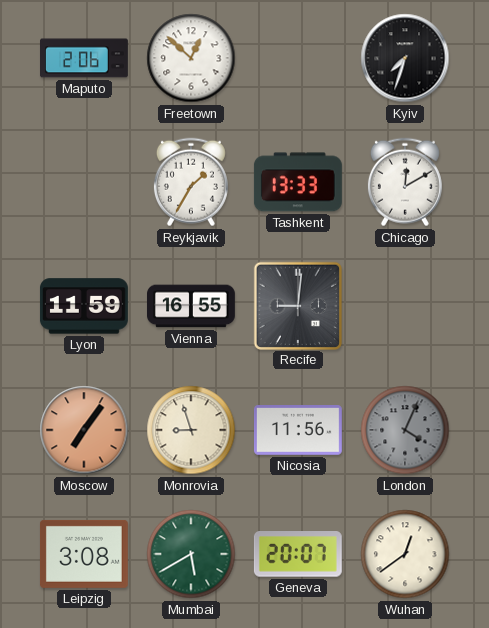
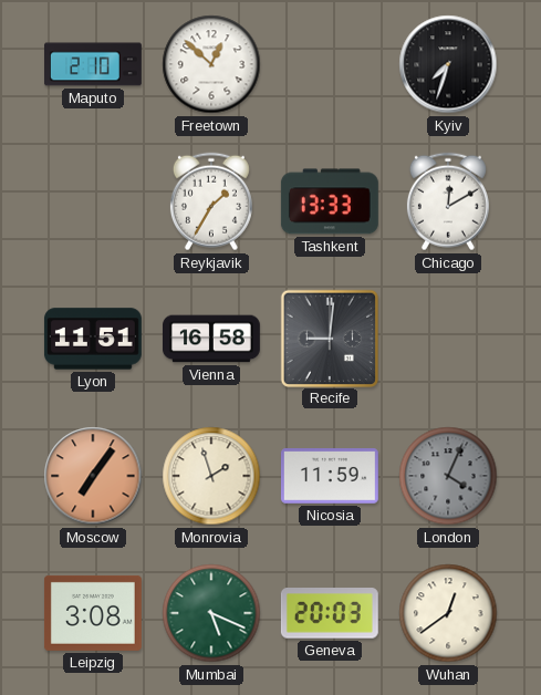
Maputo: 2:06 -> 2:10 (94, 64)
Lyon: 11:59 -> 11:51 (93, 339)
Vienna: 16:55 -> 16:58 (212, 339)
Monrovia: 8:57 -> 1:57 (211, 476)
Nicosia: 11:56 -> 11:59 (330, 477)
Mumbai: 5:40 -> 5:19 (211, 613)
Geneva: 20:07 -> 20:03 (330, 614)
